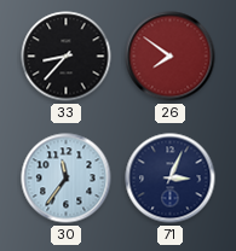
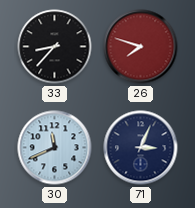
26: 7:51 -> 7:48 (141, 47)
30: 11:36 -> 11:41 (55, 148)
